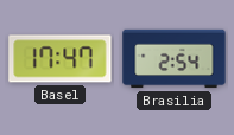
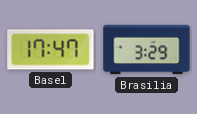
Brasilia: 2:54 -> 3:29 (147, 50)
